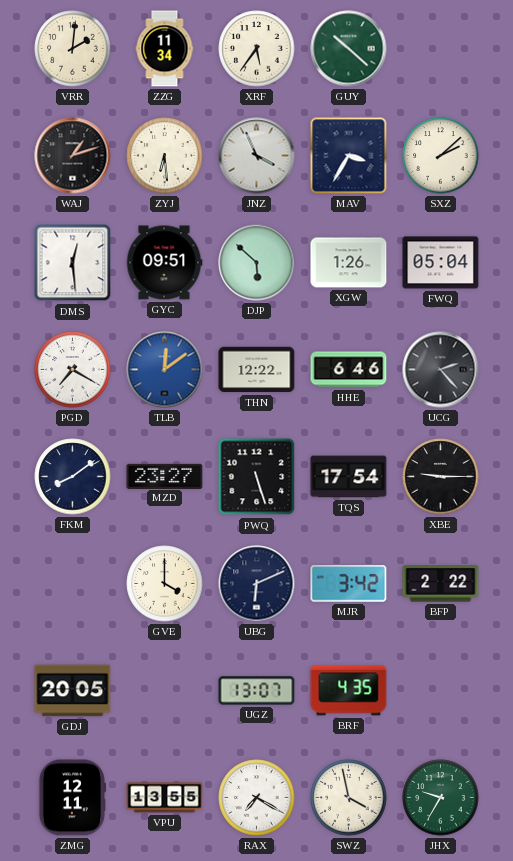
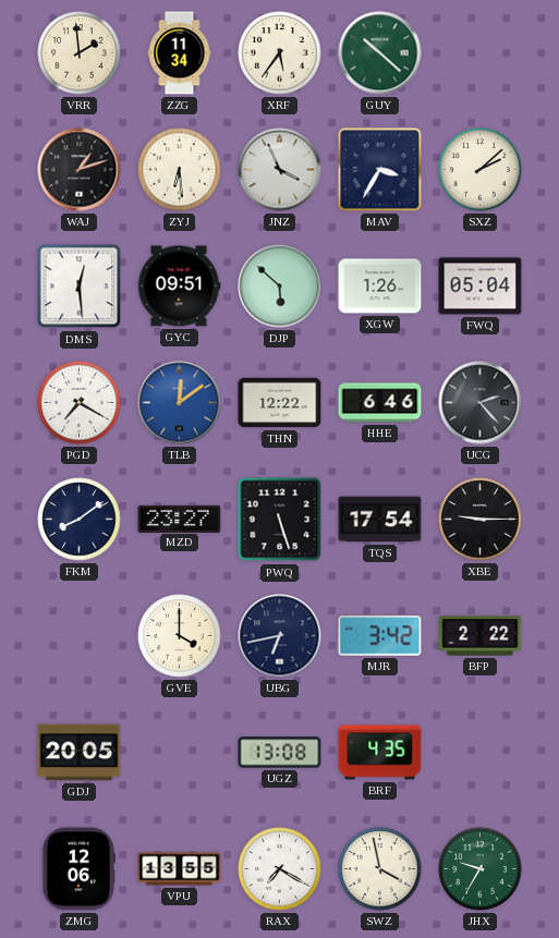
VRR: 2:01 -> 1:59 (80, 53)
UBG: 6:11 -> 6:43 (280, 636)
UGZ: 13:07 -> 13:08 (280, 753)
ZMG: 12:11 -> 12:06 (78, 869)
